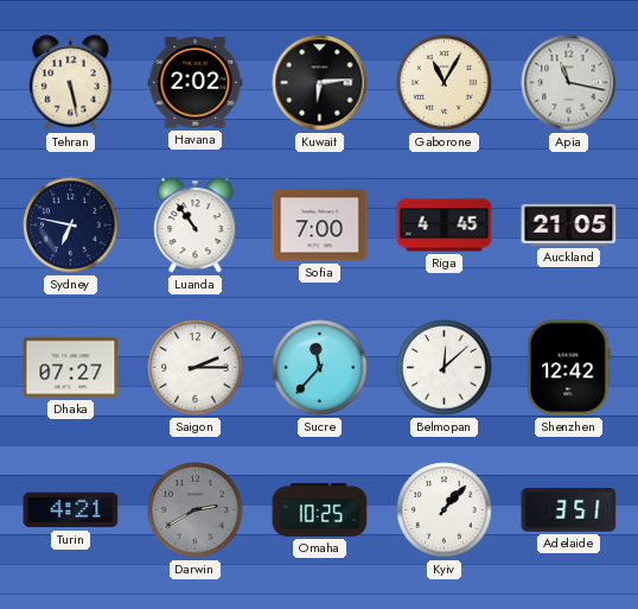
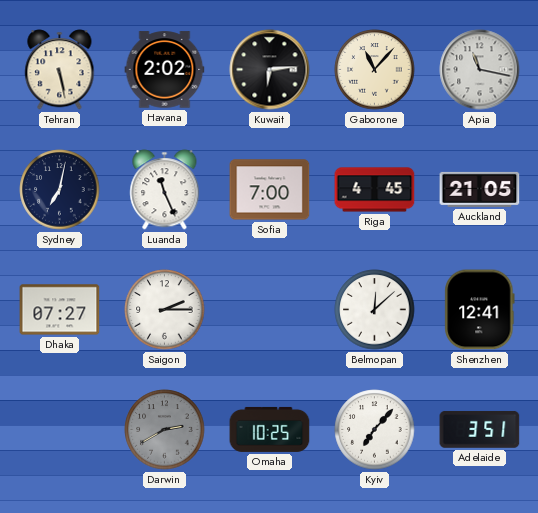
Gaborone: 11:05 -> 11:07 (375, 70)
Sydney: 6:47 -> 7:02 (60, 190)
Luanda: 10:54 -> 11:26 (165, 190)
Sucre: 11:37 -> none (320, 368)
Shenzhen: 12:42 -> 12:41 (480, 310)
Turin: 4:21 -> none (71, 510)
Kyiv: 1:07 -> 7:07 (375, 430)
